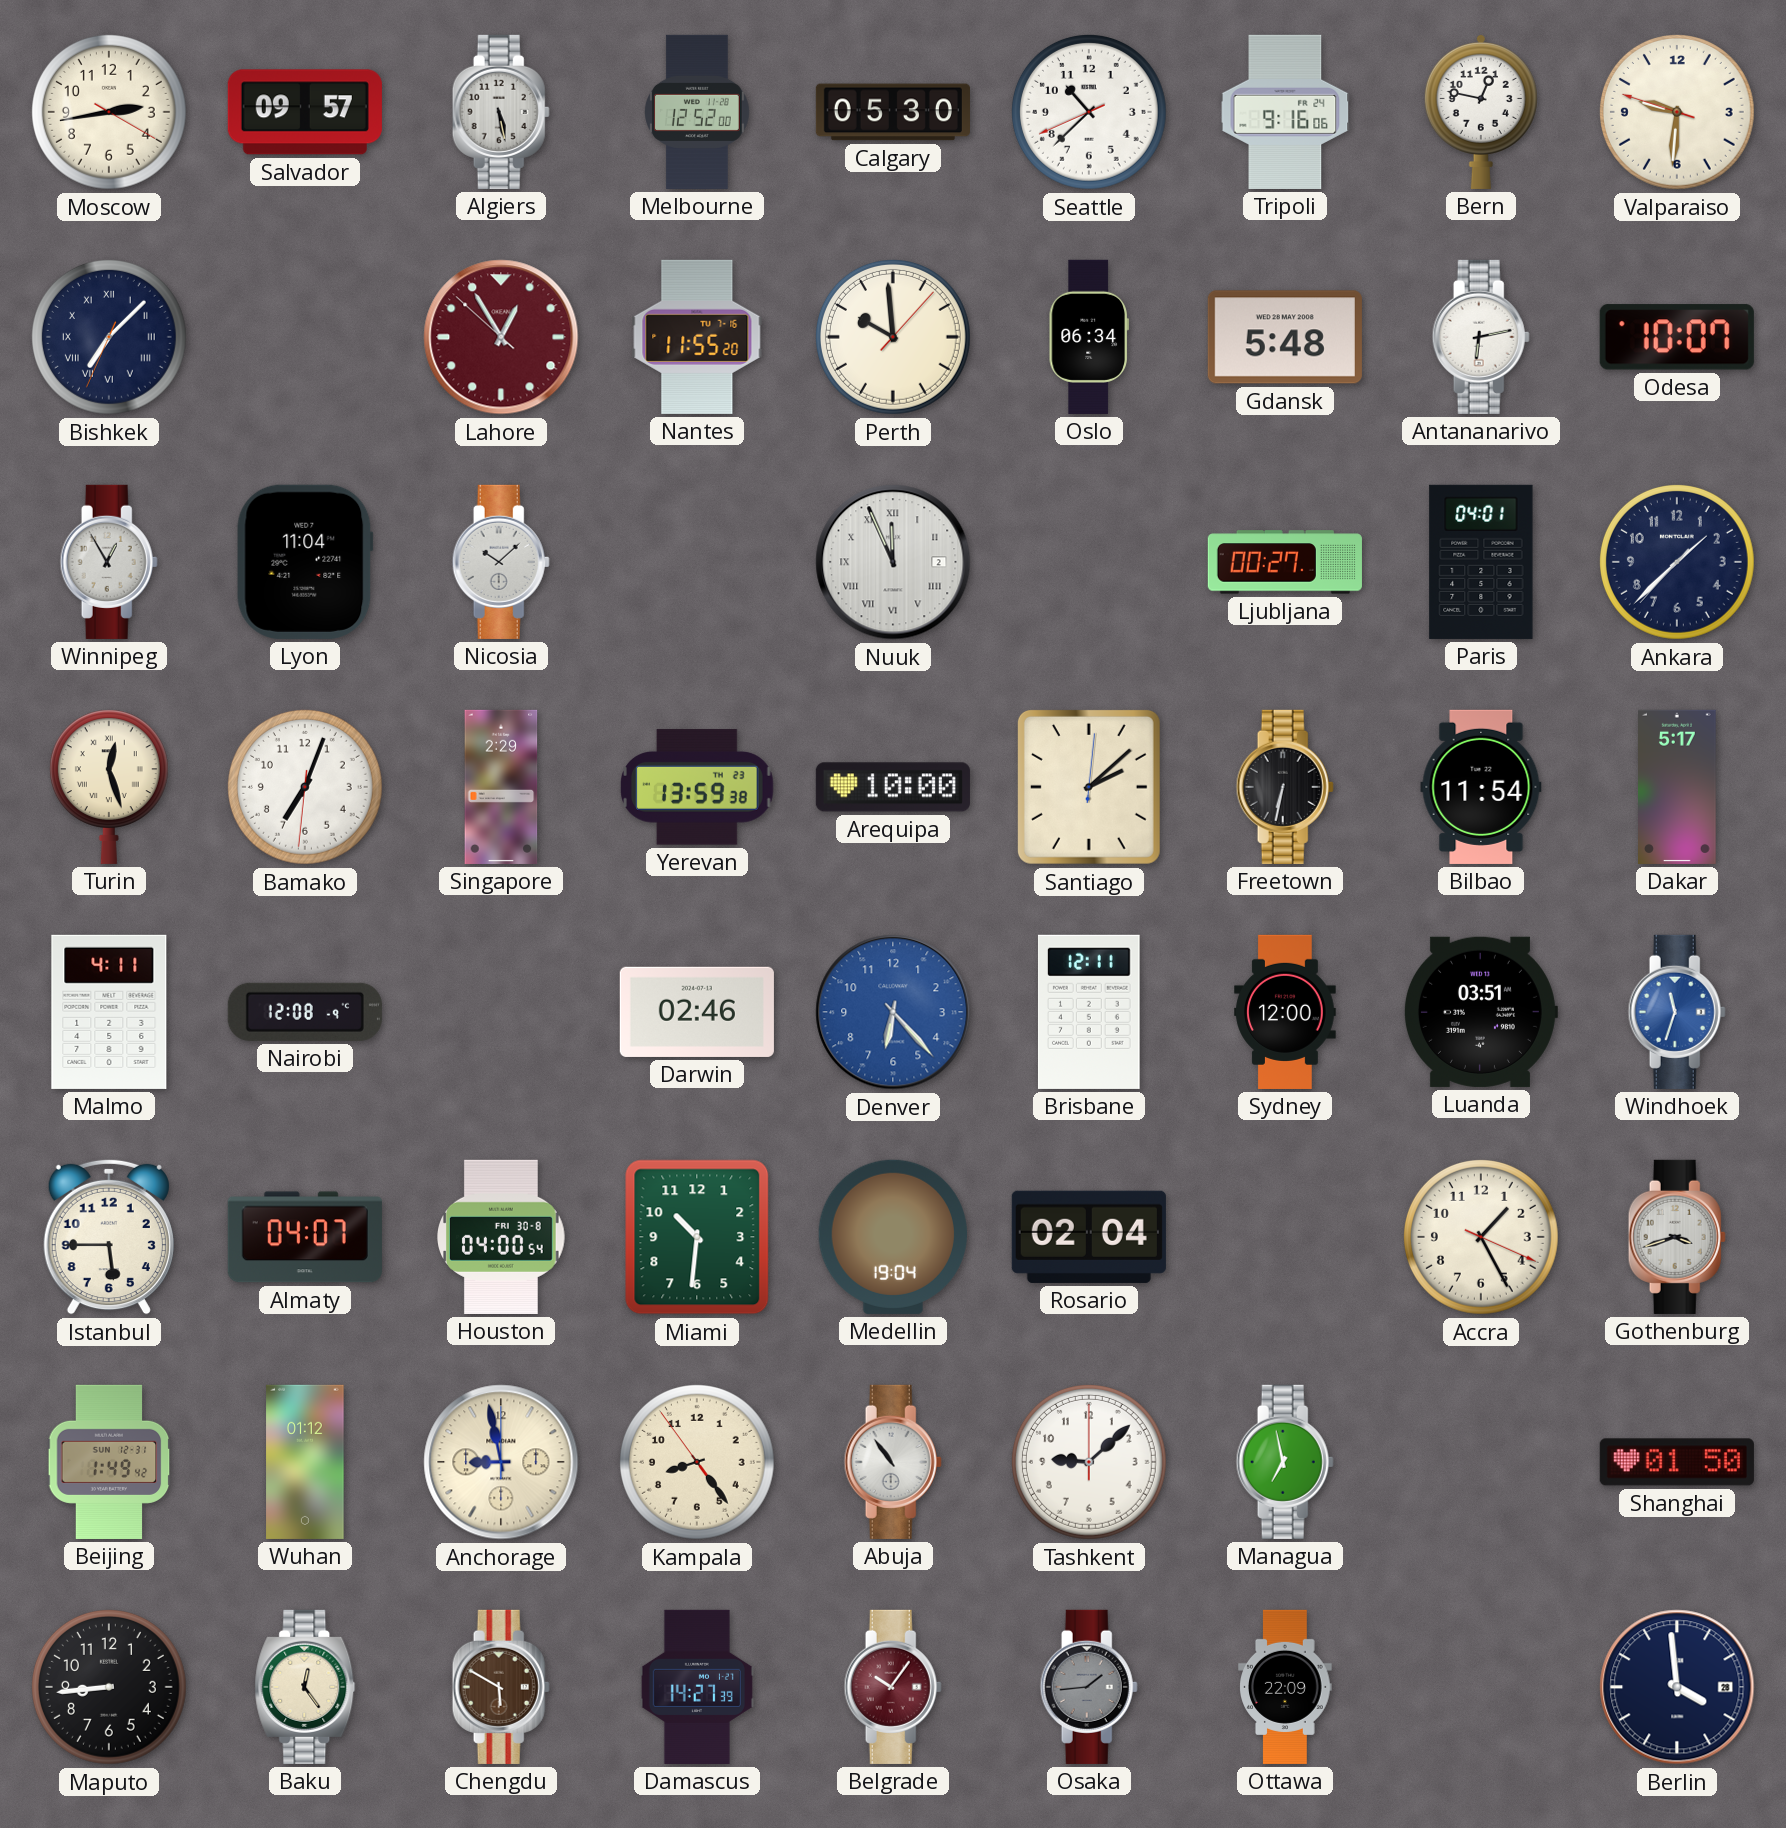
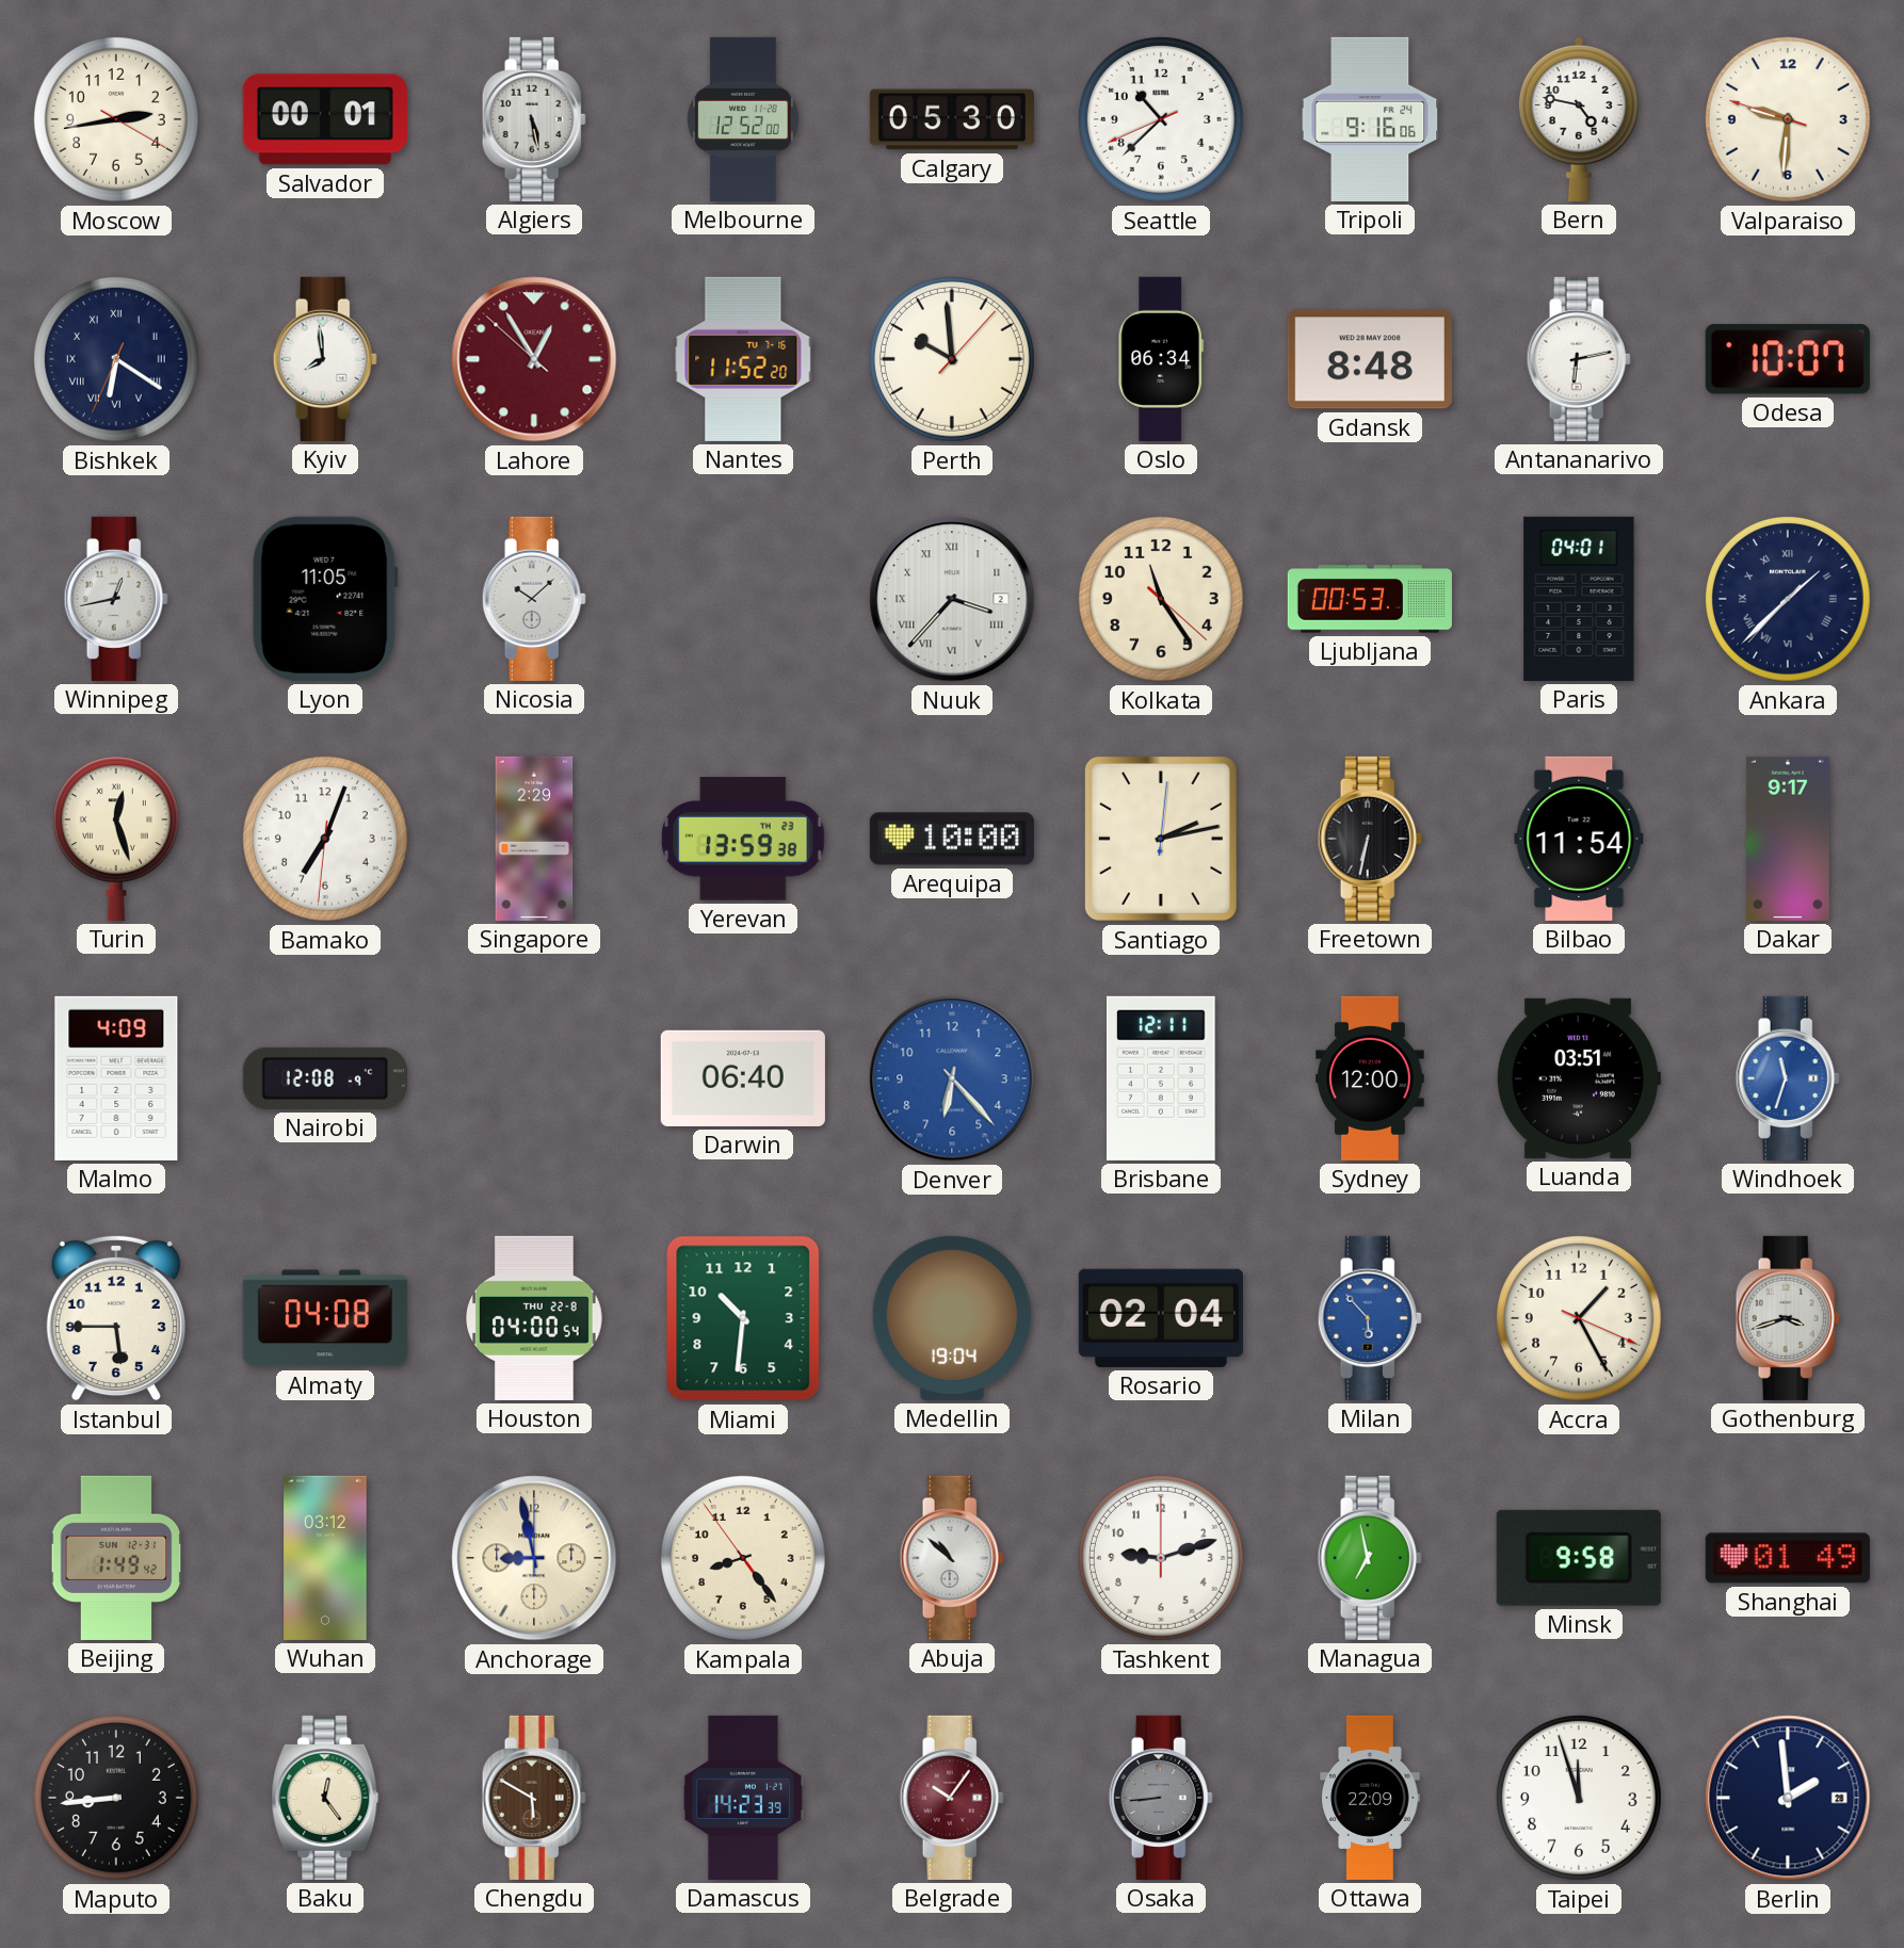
Salvador: 09:57 -> 00:01 (325, 119)
Bern: 12:47 -> 4:47 (1579, 118)
Bishkek: 7:07 -> 6:20 (116, 359)
Kyiv: none -> 7:59 (325, 359)
Nantes: 11:55 -> 11:52 (743, 359)
Gdansk: 5:48 -> 8:48 (1370, 359)
Winnipeg: 12:55 -> 12:43 (116, 599)
Lyon: 11:04 -> 11:05 (325, 599)
Nuuk: 11:56 -> 3:37 (952, 599)
Kolkata: none -> 11:24 (1161, 599)
Ljubljana: 00:27 -> 00:53 (1370, 599)
Ankara numerals: Arabic -> Roman (1788, 599)
Santiago: 2:08 -> 2:13 (1161, 839)
Dakar: 5:17 -> 9:17 (1789, 839)
Malmo: 4:11 -> 4:09 (116, 1078)
Darwin: 02:46 -> 06:40 (743, 1078)
Almaty: 04:07 -> 04:08 (325, 1318)
Houston date: FRI 30-8 -> THU 22-8 (535, 1318)
Milan: none -> 5:53 (1370, 1318)
Wuhan: 01:12 -> 03:12 (325, 1558)
Abuja: 10:54 -> 10:52 (952, 1558)
Tashkent: 9:08 -> 9:12 (1161, 1558)
Minsk: none -> 9:58 (1579, 1558)
Shanghai: 01:50 -> 01:49 (1788, 1558)
Damascus: 14:27 -> 14:23 (743, 1798)
Osaka: 1:44 -> 8:44 (1161, 1798)
Taipei: none -> 11:57 (1579, 1798)
Berlin: 3:59 -> 1:59 (1788, 1798)
